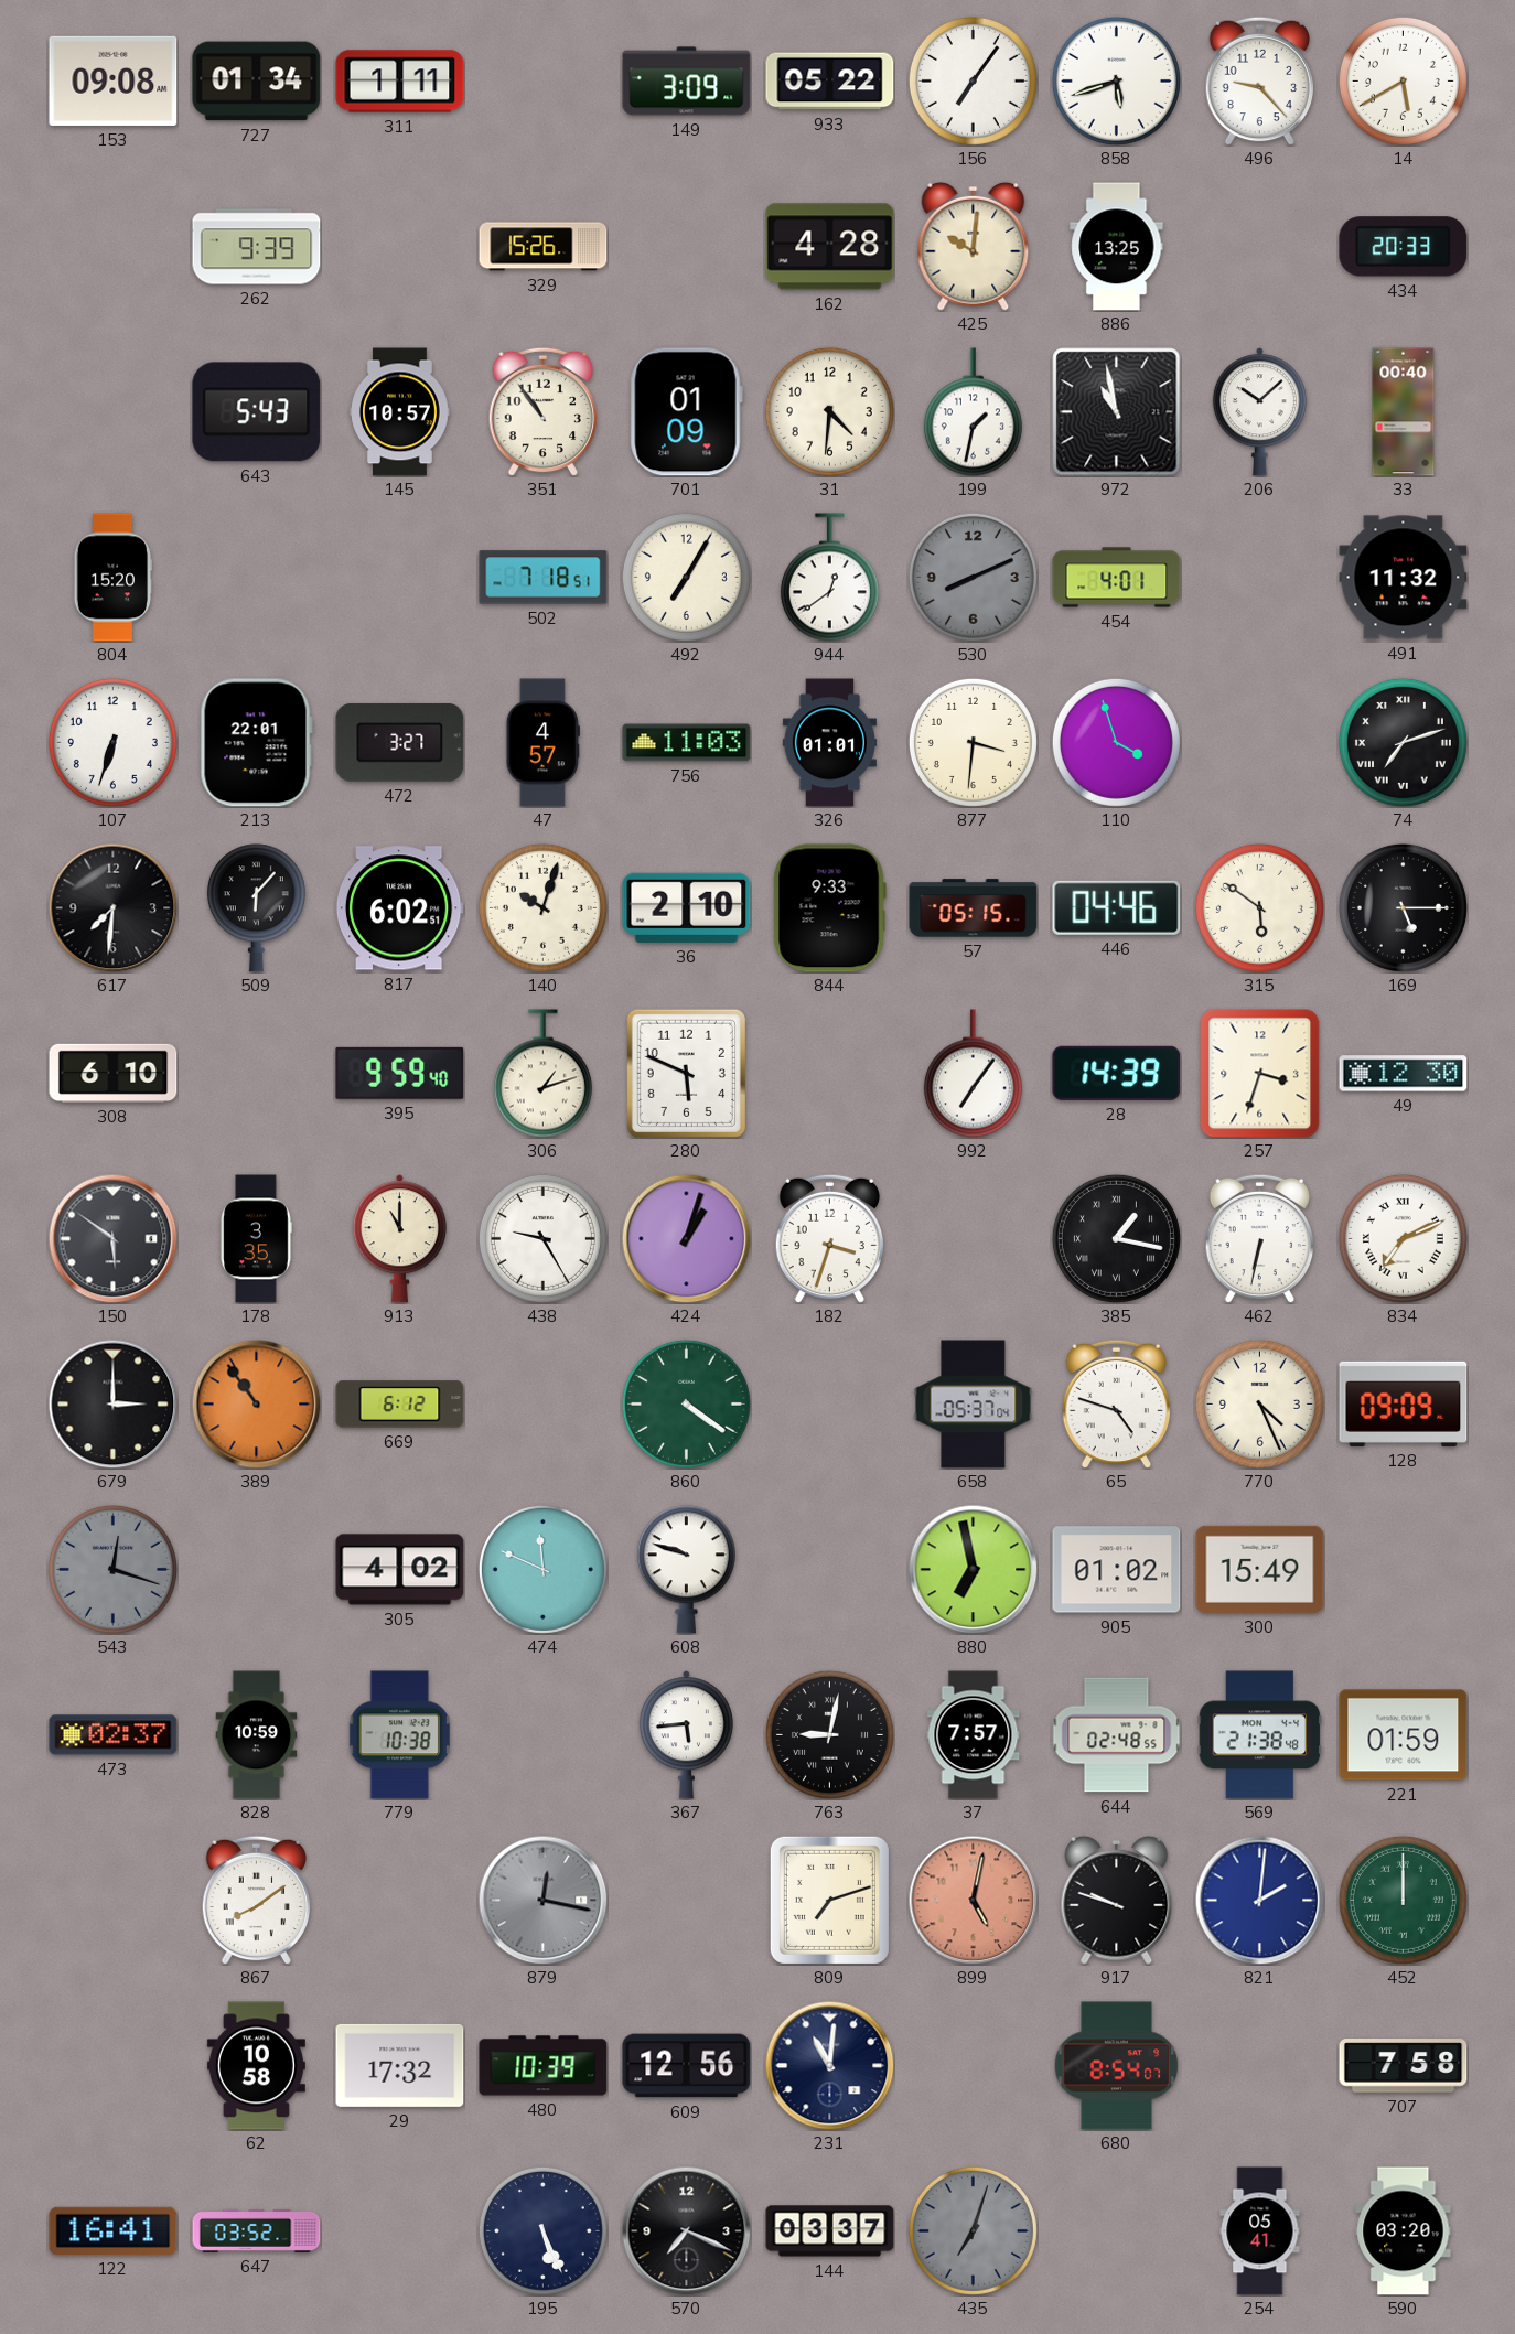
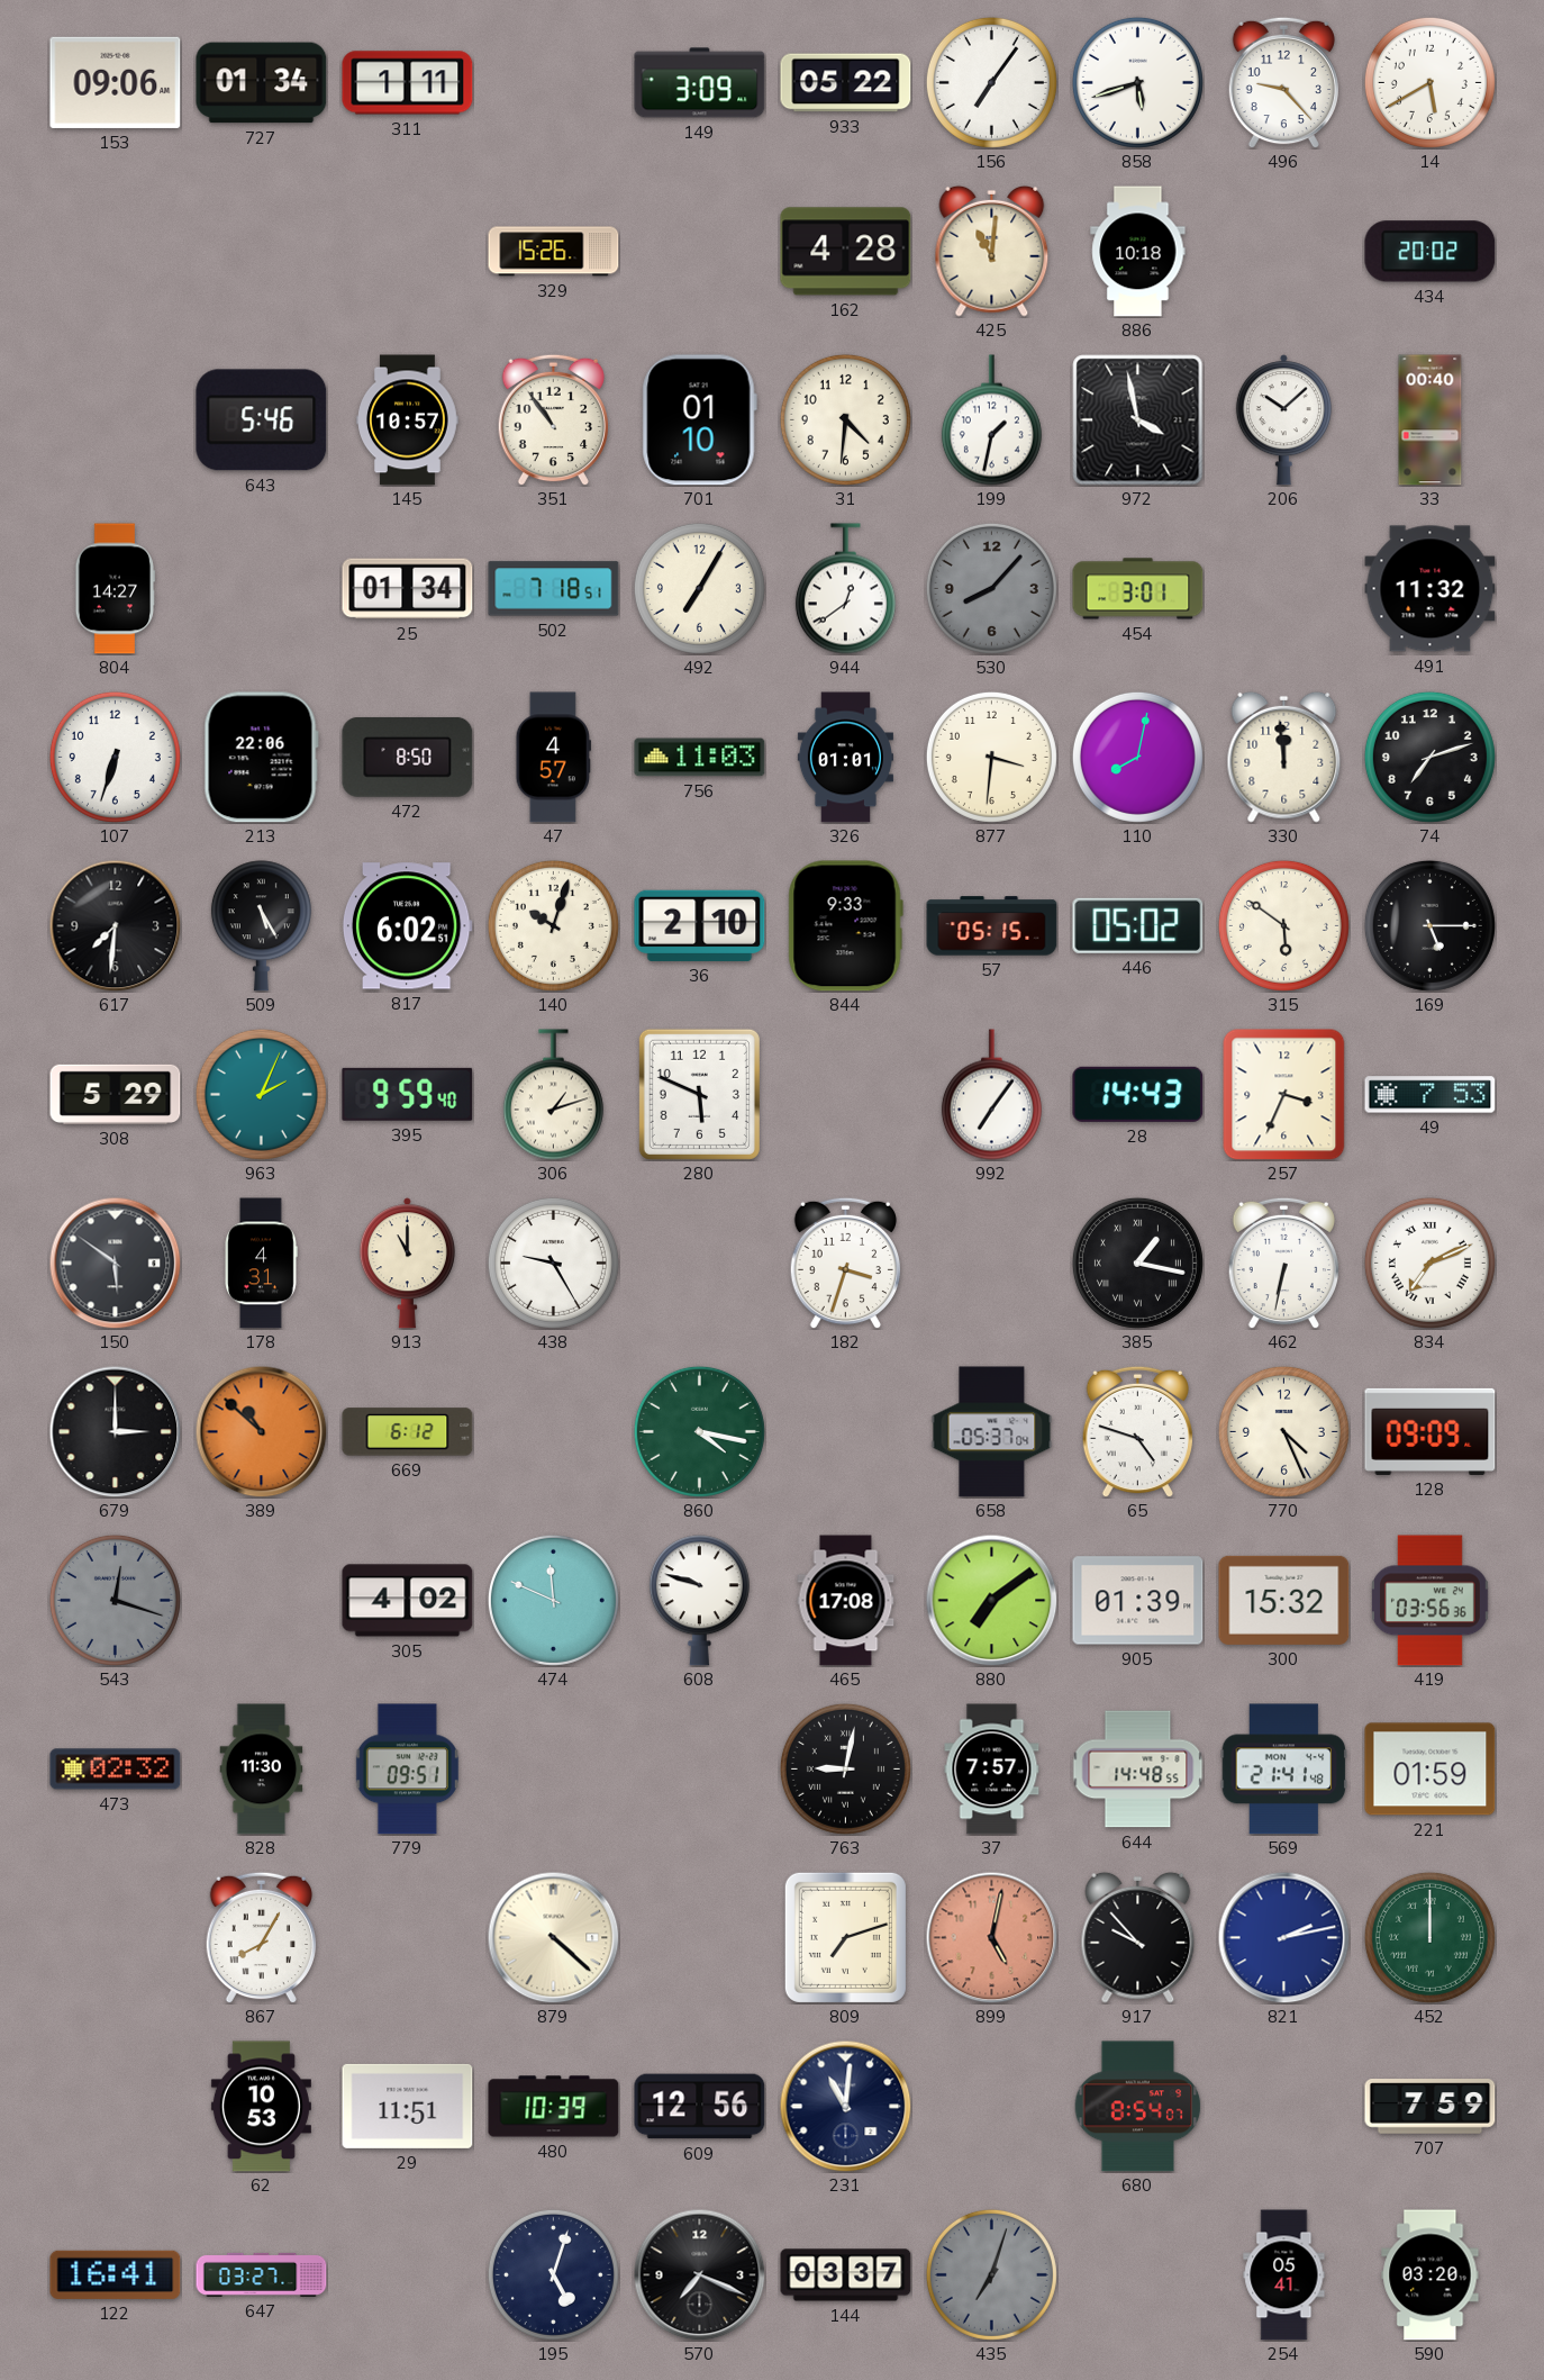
153: 09:08 -> 09:06 (116, 82)
262: 9:39 -> none (257, 247)
425: 10:01 -> 11:01 (992, 251)
886: 13:25 -> 10:18 (1138, 252)
434: 20:33 -> 20:02 (1431, 252)
643: 5:43 -> 5:46 (262, 420)
701: 01:09 -> 01:10 (699, 420)
972: 10:58 -> 3:58 (1138, 420)
804: 15:20 -> 14:27 (116, 589)
25: none -> 01:34 (408, 589)
530: 8:11 -> 8:07 (991, 588)
454: 4:01 -> 3:01 (1138, 589)
213: 22:01 -> 22:06 (261, 758)
472: 3:27 -> 8:50 (408, 757)
110: 3:57 -> 8:02 (1137, 757)
330: none -> 11:59 (1284, 757)
74 numerals: Roman -> Arabic (1429, 757)
509: 6:07 -> 5:25 (261, 926)
446: 04:46 -> 05:02 (1138, 925)
308: 6:10 -> 5:29 (116, 1094)
963: none -> 2:04 (261, 1094)
28: 14:39 -> 14:43 (1138, 1094)
257: 3:33 -> 3:34 (1284, 1095)
49: 12:30 -> 7:53 (1431, 1095)
178: 3:35 -> 4:31 (261, 1264)
424: 1:03 -> none (686, 1238)
389: 10:54 -> 10:52 (261, 1431)
860: 4:21 -> 4:17 (699, 1431)
465: none -> 17:08 (846, 1601)
880: 6:58 -> 7:09 (991, 1600)
905: 01:02 -> 01:39 (1138, 1601)
300: 15:49 -> 15:32 (1284, 1600)
419: none -> 03:56 (1429, 1601)
473: 02:37 -> 02:32 (116, 1770)
828: 10:59 -> 11:30 (262, 1770)
779: 10:38 -> 09:51 (407, 1770)
367: 5:44 -> none (686, 1735)
644: 02:48 -> 14:48 (1138, 1770)
569: 21:38 -> 21:41 (1284, 1770)
867: 8:09 -> 8:05 (261, 1937)
879: 12:17 -> 4:22 (553, 1937)
879 dial: grey -> cream (553, 1937)
917: 9:48 -> 9:53 (1138, 1937)
821: 2:01 -> 2:13 (1283, 1937)
62: 10:58 -> 10:53 (261, 2107)
29: 17:32 -> 11:51 (408, 2106)
707: 7:58 -> 7:59 (1431, 2107)
647: 03:52 -> 03:27 (262, 2274)
195: 5:26 -> 5:03 (553, 2274)
